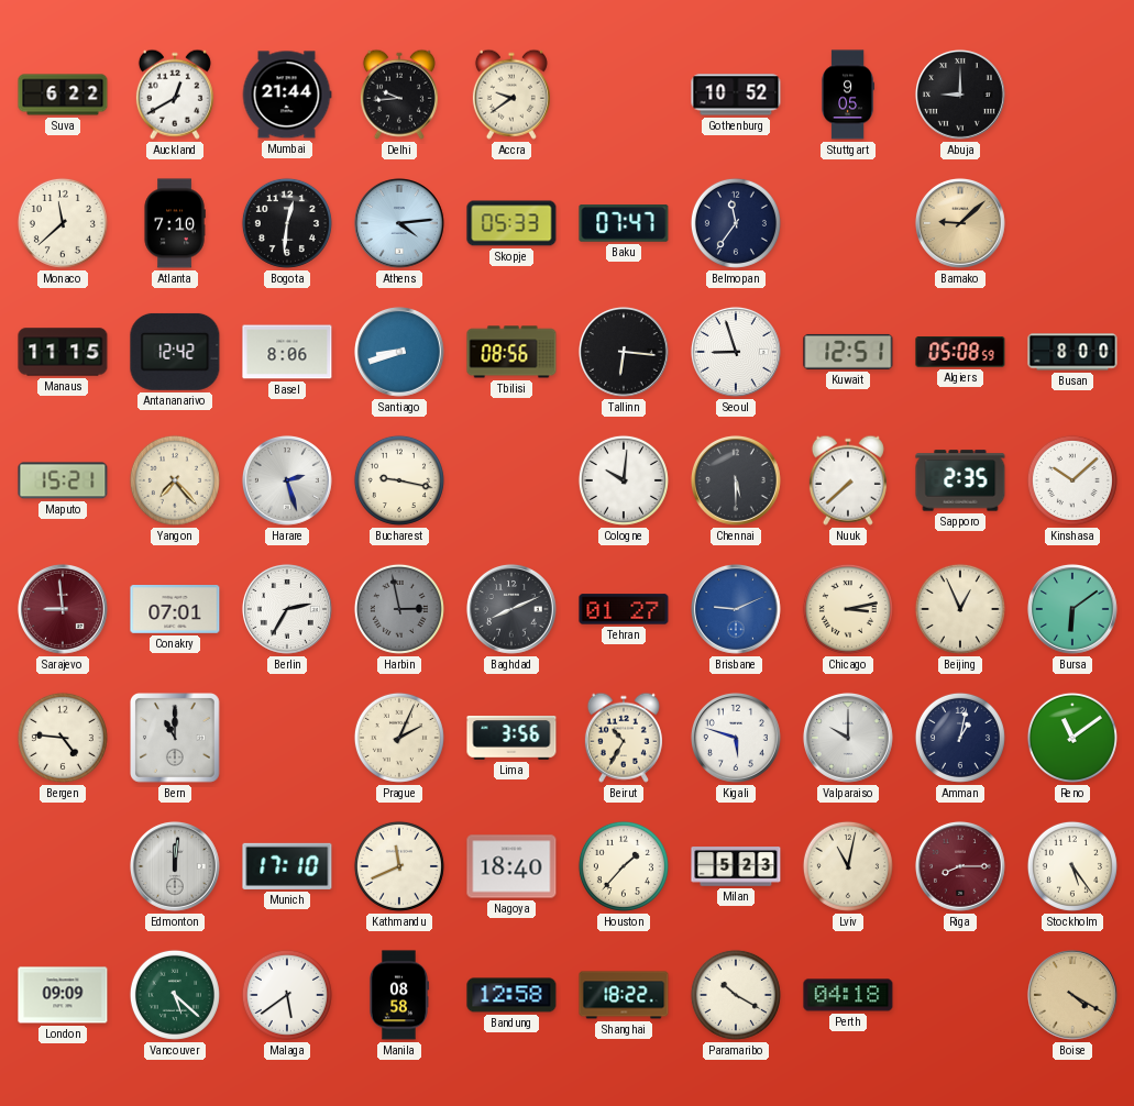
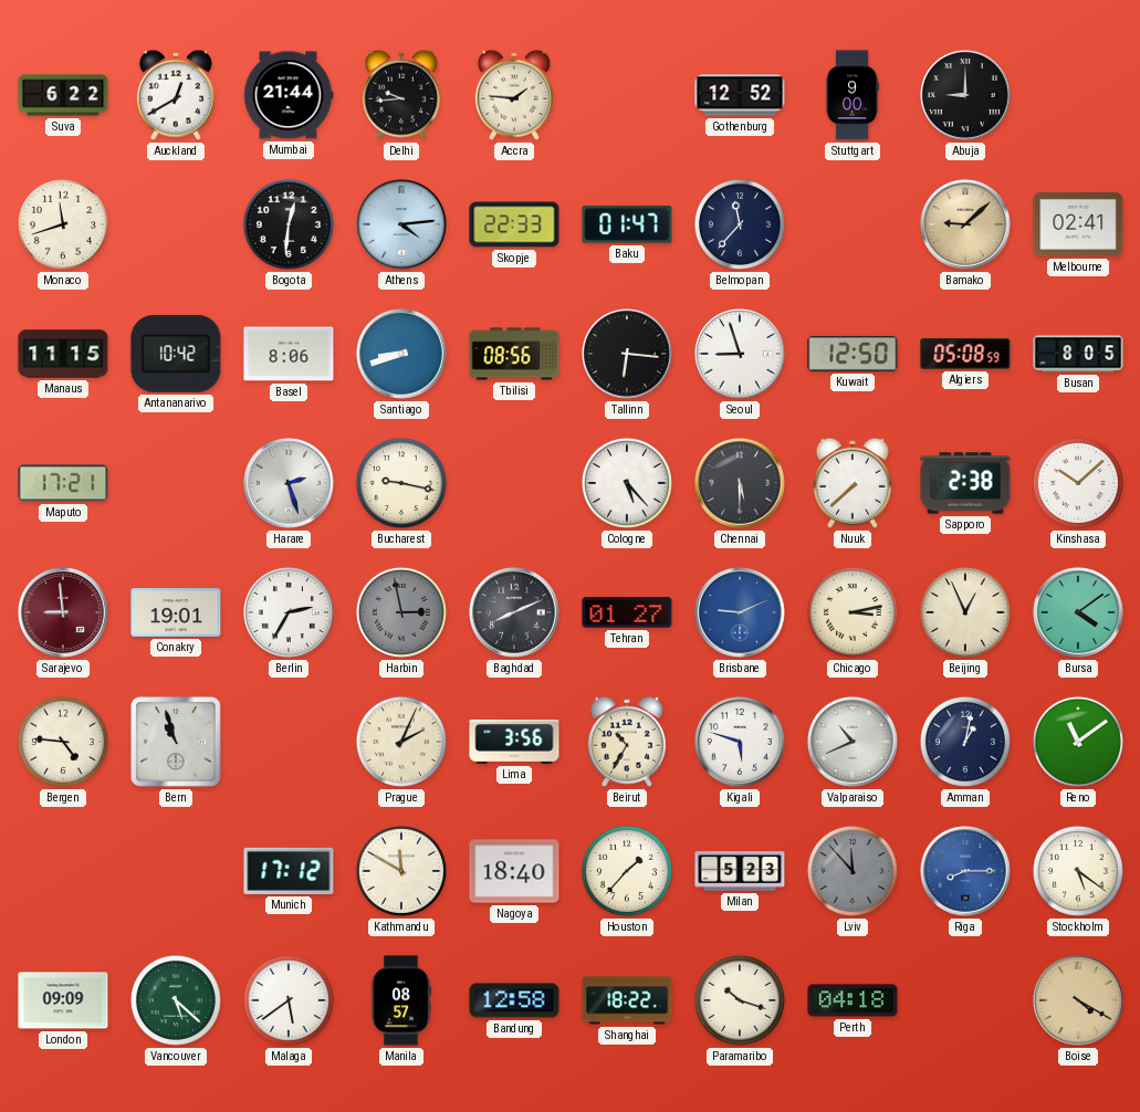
Accra: 9:39 -> 1:46 (514, 95)
Gothenburg: 10:52 -> 12:52 (740, 95)
Stuttgart: 9:05 -> 9:00 (851, 95)
Monaco: 11:38 -> 11:42 (63, 224)
Atlanta: 7:10 -> none (175, 223)
Skopje: 05:33 -> 22:33 (514, 224)
Baku: 07:47 -> 01:47 (627, 224)
Belmopan: 11:36 -> 11:37 (740, 224)
Melbourne: none -> 02:41 (1078, 224)
Antananarivo: 12:42 -> 10:42 (176, 354)
Kuwait: 12:51 -> 12:50 (853, 354)
Busan: 8:00 -> 8:05 (1078, 354)
Maputo: 15:21 -> 17:21 (63, 483)
Yangon: 7:23 -> none (175, 480)
Cologne: 10:01 -> 5:23 (627, 483)
Sapporo: 2:35 -> 2:38 (965, 483)
Conakry: 07:01 -> 19:01 (176, 613)
Bursa: 6:09 -> 4:09 (1078, 612)
Bern: 11:00 -> 10:57 (177, 743)
Valparaiso: 10:00 -> 10:41 (853, 742)
Edmonton: 12:01 -> none (175, 866)
Munich: 17:10 -> 17:12 (289, 871)
Kathmandu: 11:41 -> 11:50 (401, 871)
Lviv: 11:02 -> 11:53 (853, 871)
Lviv dial: cream -> grey (853, 871)
Riga dial: burgundy -> blue (965, 871)
Stockholm: 5:24 -> 5:21 (1078, 871)
Manila: 08:58 -> 08:57 (400, 1000)
Paramaribo: 10:20 -> 10:18 (740, 1000)
